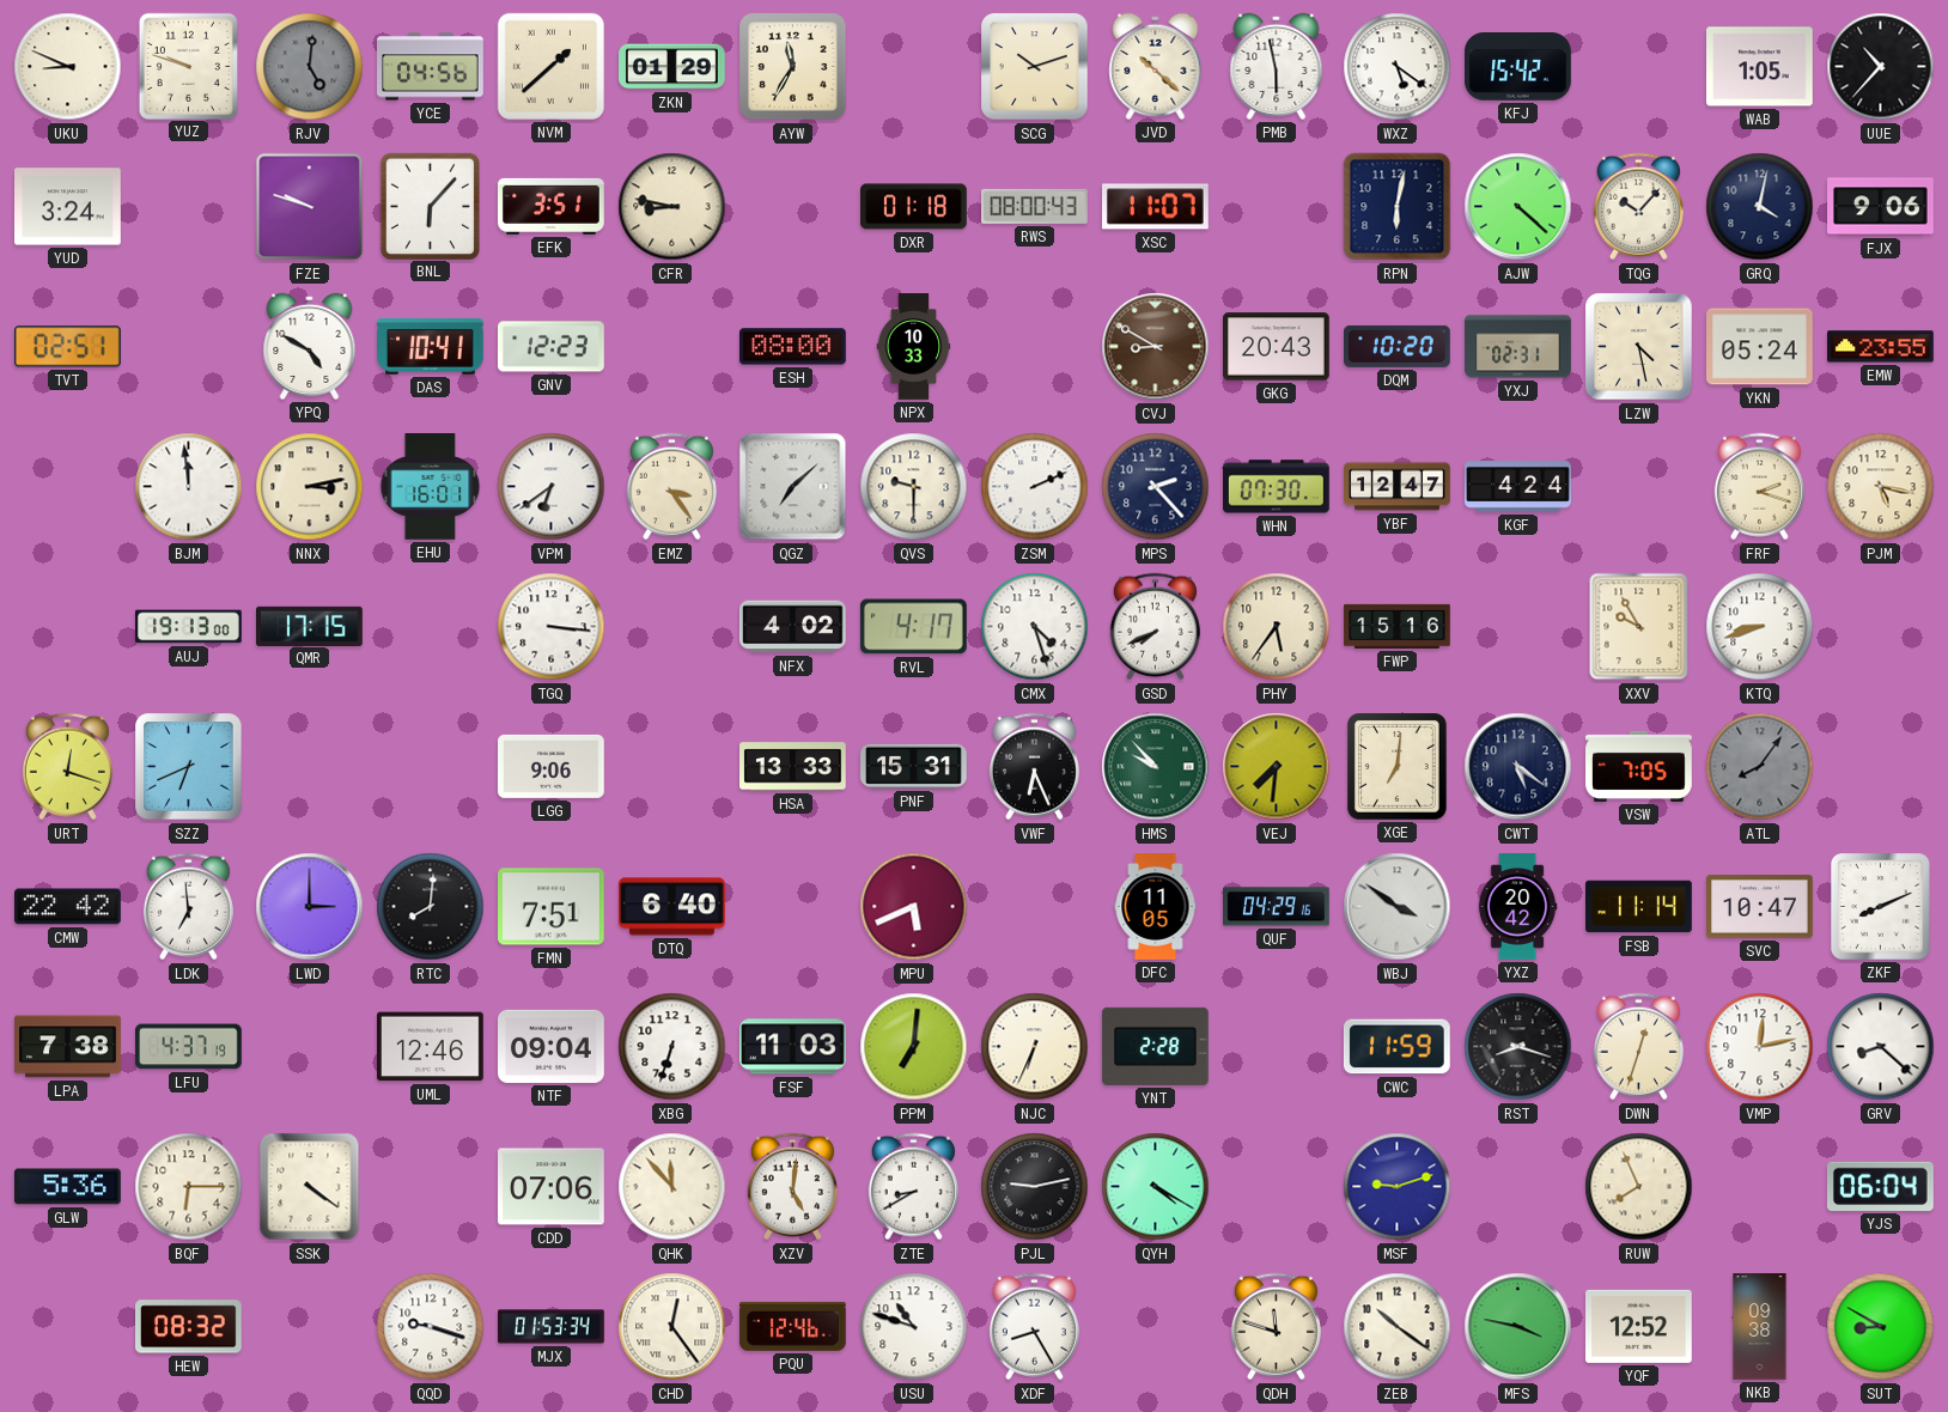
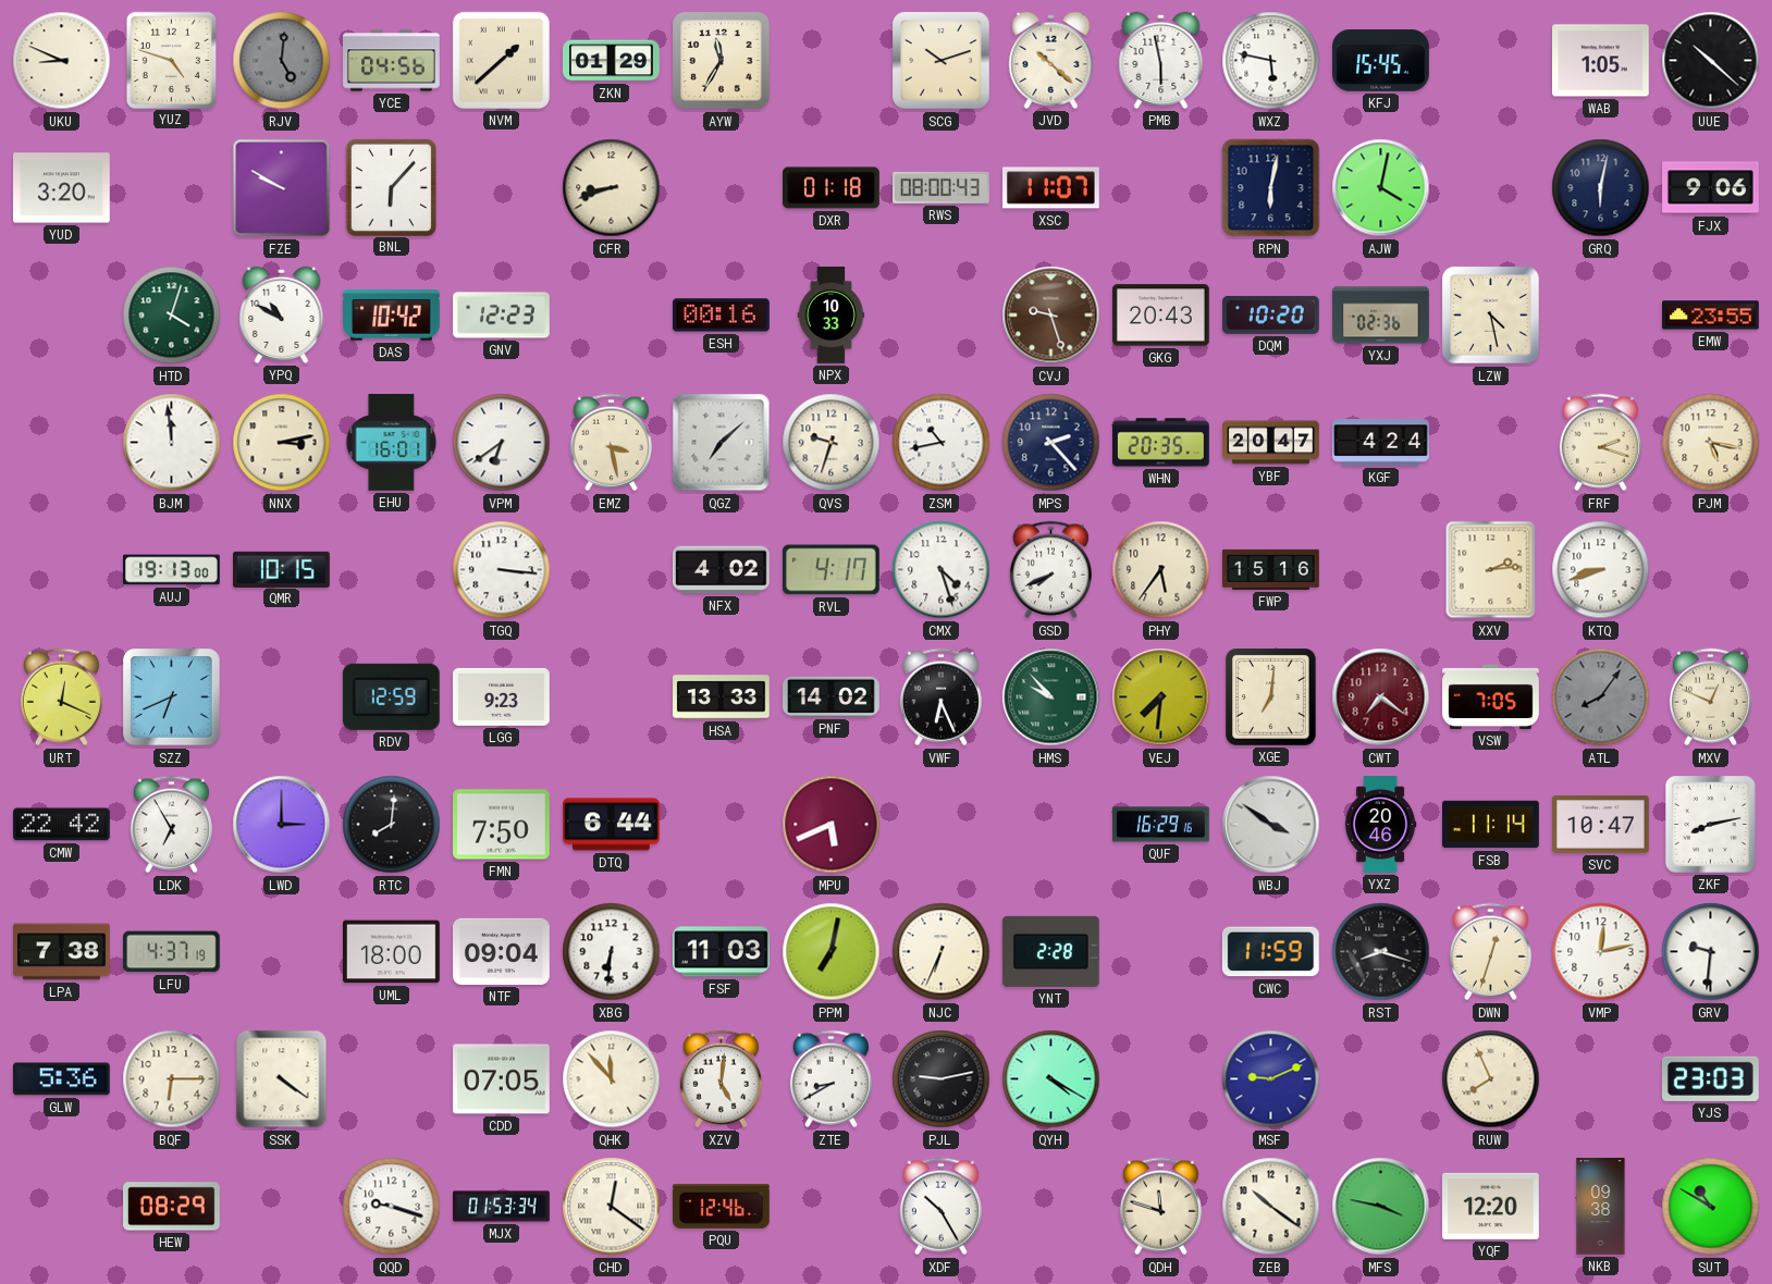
YUZ: 9:48 -> 4:48 (171, 60)
WXZ: 5:21 -> 5:47 (1271, 61)
KFJ: 15:42 -> 15:45 (1381, 61)
UUE: 10:37 -> 10:22 (1711, 61)
YUD: 3:24 -> 3:20 (62, 188)
FZE: 9:48 -> 9:50 (282, 188)
EFK: 3:51 -> none (552, 206)
CFR: 8:47 -> 8:42 (612, 188)
AJW: 4:22 -> 4:02 (1381, 188)
TQG: 10:07 -> none (1638, 207)
GRQ: 4:02 -> 6:02 (1601, 188)
TVT: 02:51 -> none (67, 347)
HTD: none -> 4:03 (172, 316)
YPQ: 4:50 -> 10:50 (282, 314)
DAS: 10:41 -> 10:42 (392, 316)
ESH: 08:00 -> 00:16 (721, 316)
CVJ: 8:50 -> 9:27 (1051, 316)
YXJ: 02:31 -> 02:36 (1381, 316)
YKN: 05:24 -> none (1760, 347)
EMZ: 3:24 -> 3:28 (611, 443)
QVS: 9:30 -> 9:33 (832, 443)
ZSM: 2:11 -> 10:43 (942, 443)
WHN: 07:30 -> 20:35 (1161, 443)
YBF: 12:47 -> 20:47 (1271, 443)
QMR: 17:15 -> 10:15 (282, 569)
XXV: 9:55 -> 2:14 (1491, 570)
URT: 12:18 -> 12:19 (61, 697)
RDV: none -> 12:59 (391, 696)
LGG: 9:06 -> 9:23 (502, 696)
PNF: 15:31 -> 14:02 (832, 696)
CWT: 5:21 -> 7:21 (1381, 697)
CWT dial: navy -> burgundy (1381, 697)
MXV: none -> 12:49 (1710, 697)
LDK: 6:59 -> 6:55 (171, 825)
FMN: 7:51 -> 7:50 (502, 825)
DTQ: 6:40 -> 6:44 (612, 825)
DFC: 11:05 -> none (1156, 907)
QUF: 04:29 -> 16:29 (1161, 825)
YXZ: 20:42 -> 20:46 (1380, 825)
ZKF: 8:11 -> 8:13 (1711, 825)
UML: 12:46 -> 18:00 (392, 952)
XBG: 6:33 -> 6:31 (612, 952)
PPM: 7:01 -> 7:02 (832, 952)
GRV: 8:22 -> 9:31 (1711, 952)
CDD: 07:06 -> 07:05 (502, 1079)
MSF: 9:12 -> 9:11 (1271, 1079)
YJS: 06:04 -> 23:03 (1710, 1078)
HEW: 08:32 -> 08:29 (172, 1207)
CHD: 12:24 -> 12:21 (612, 1207)
USU: 10:48 -> none (914, 1327)
XDF: 8:25 -> 10:25 (940, 1207)
YQF: 12:52 -> 12:20 (1491, 1206)
SUT: 8:50 -> 10:50 (1711, 1207)
